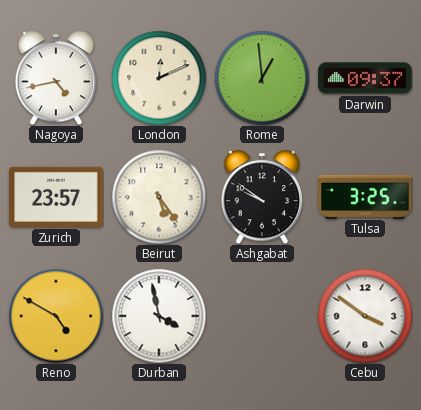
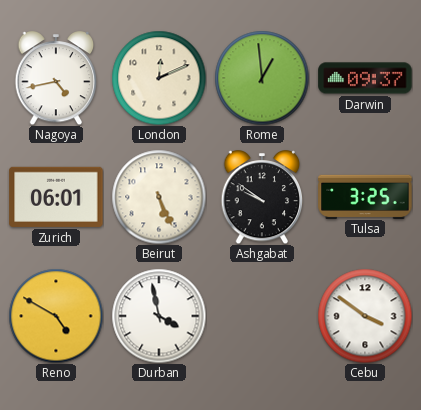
Zurich: 23:57 -> 06:01 (56, 197)
Beirut: 5:24 -> 5:26 (159, 197)
